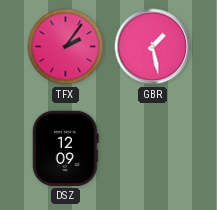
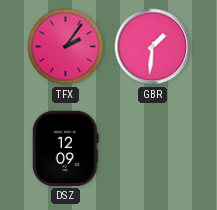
GBR: 1:28 -> 1:31 (153, 47)
